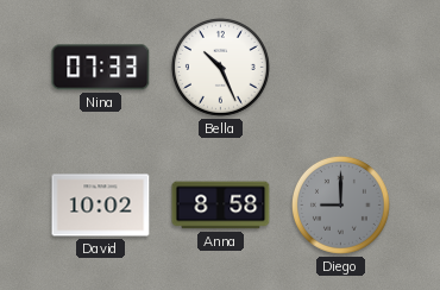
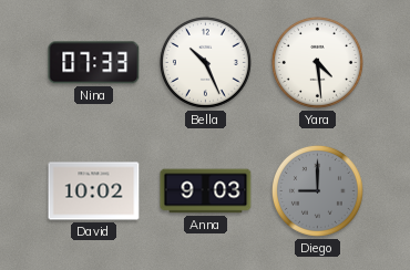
Yara: none -> 4:29 (317, 62)
Anna: 8:58 -> 9:03 (206, 191)
